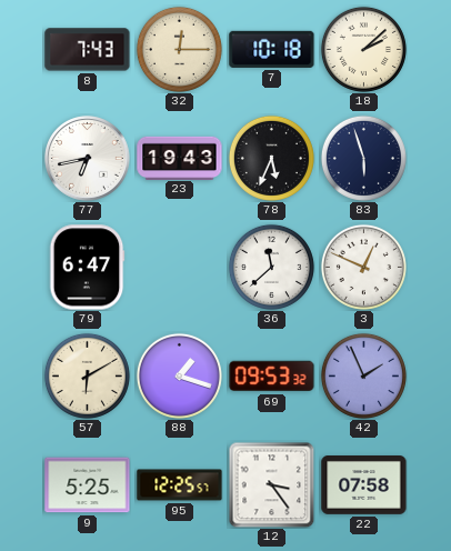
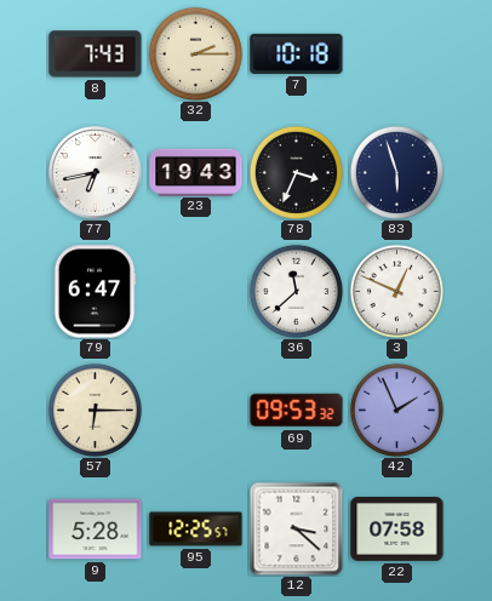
32: 12:15 -> 2:15 (195, 53)
18: 2:08 -> none (363, 49)
78: 5:34 -> 3:34 (296, 172)
57: 6:10 -> 6:15 (95, 410)
88: 1:18 -> none (179, 375)
9: 5:25 -> 5:28 (96, 530)
12: 3:24 -> 3:22 (296, 528)
